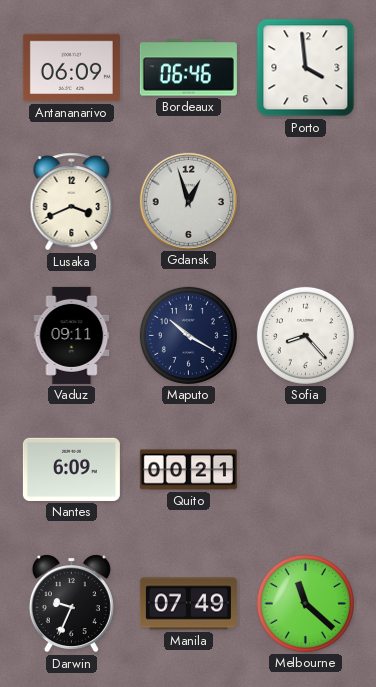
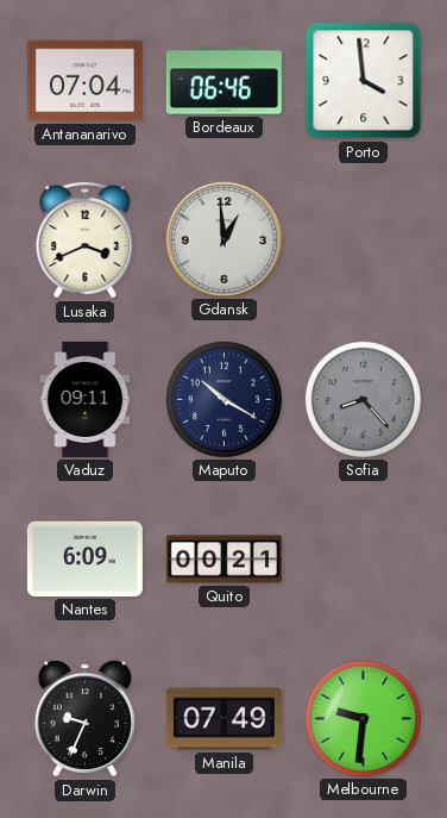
Antananarivo: 06:09 -> 07:04 (84, 81)
Gdansk: 12:57 -> 12:59 (223, 239)
Sofia dial: white -> grey (363, 399)
Melbourne: 11:22 -> 9:31 (363, 718)
